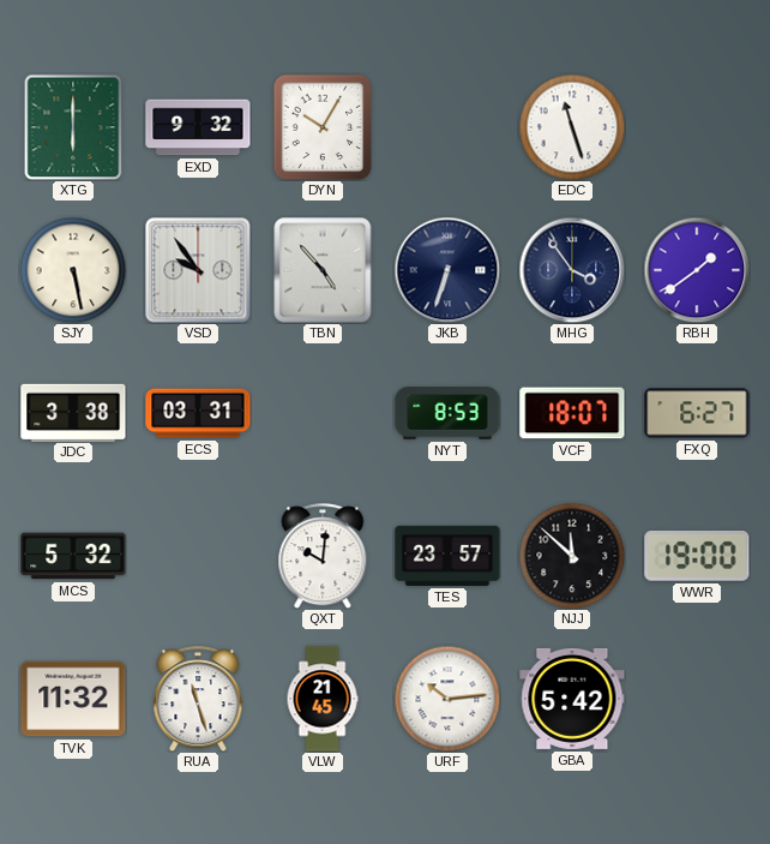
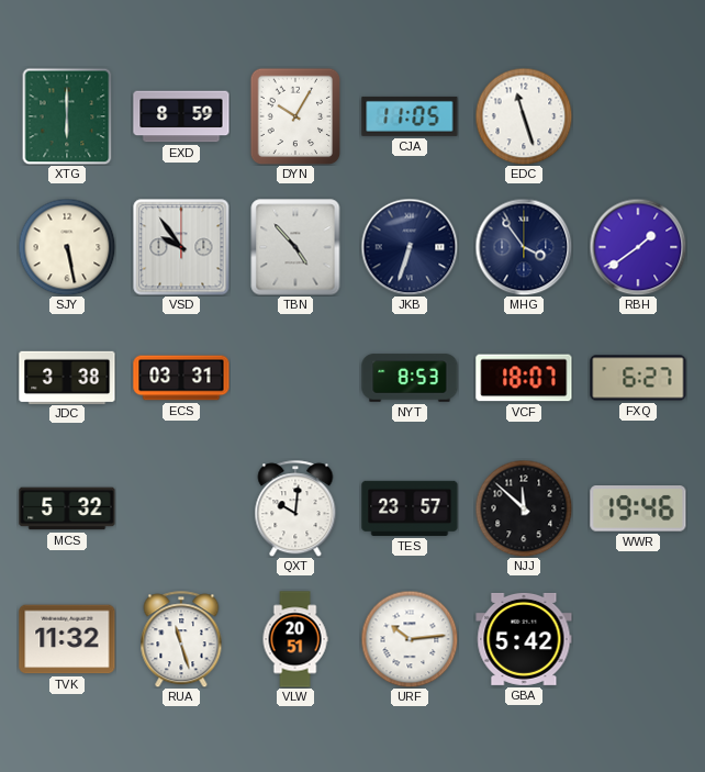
EXD: 9:32 -> 8:59 (181, 116)
CJA: none -> 11:05 (410, 116)
WWR: 19:00 -> 19:46 (638, 510)
VLW: 21:45 -> 20:51 (295, 639)
